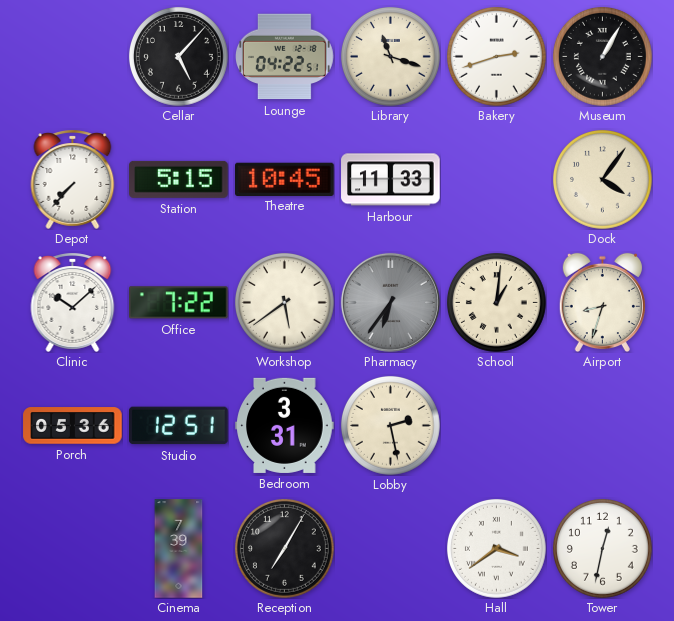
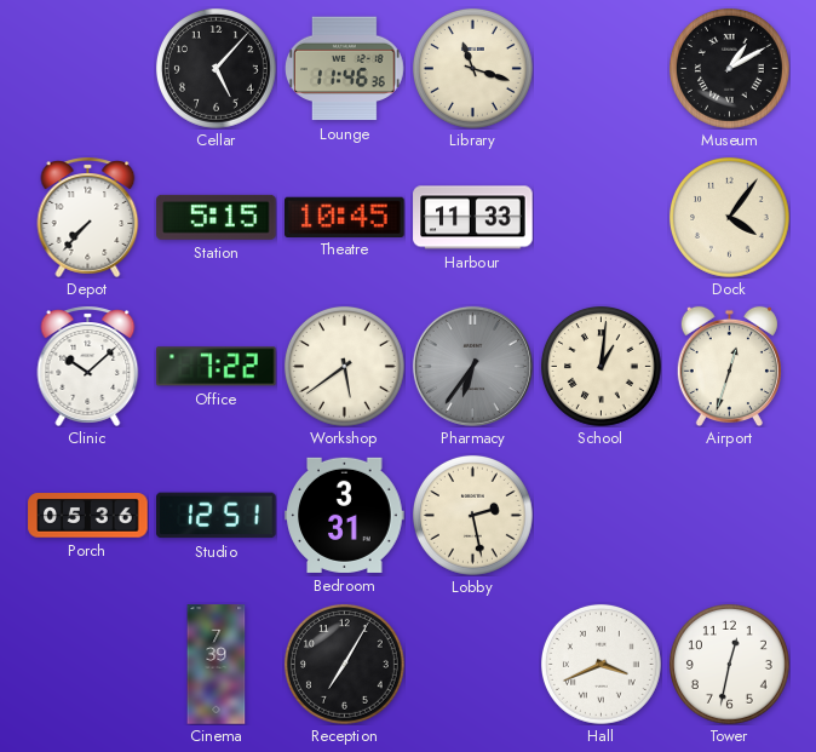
Lounge: 04:22 -> 11:46 (345, 69)
Bakery: 2:42 -> none (496, 56)
Museum: 1:05 -> 1:10 (729, 68)
Airport: 8:33 -> 12:33 (729, 366)
Hall: 3:39 -> 3:41 (600, 664)
